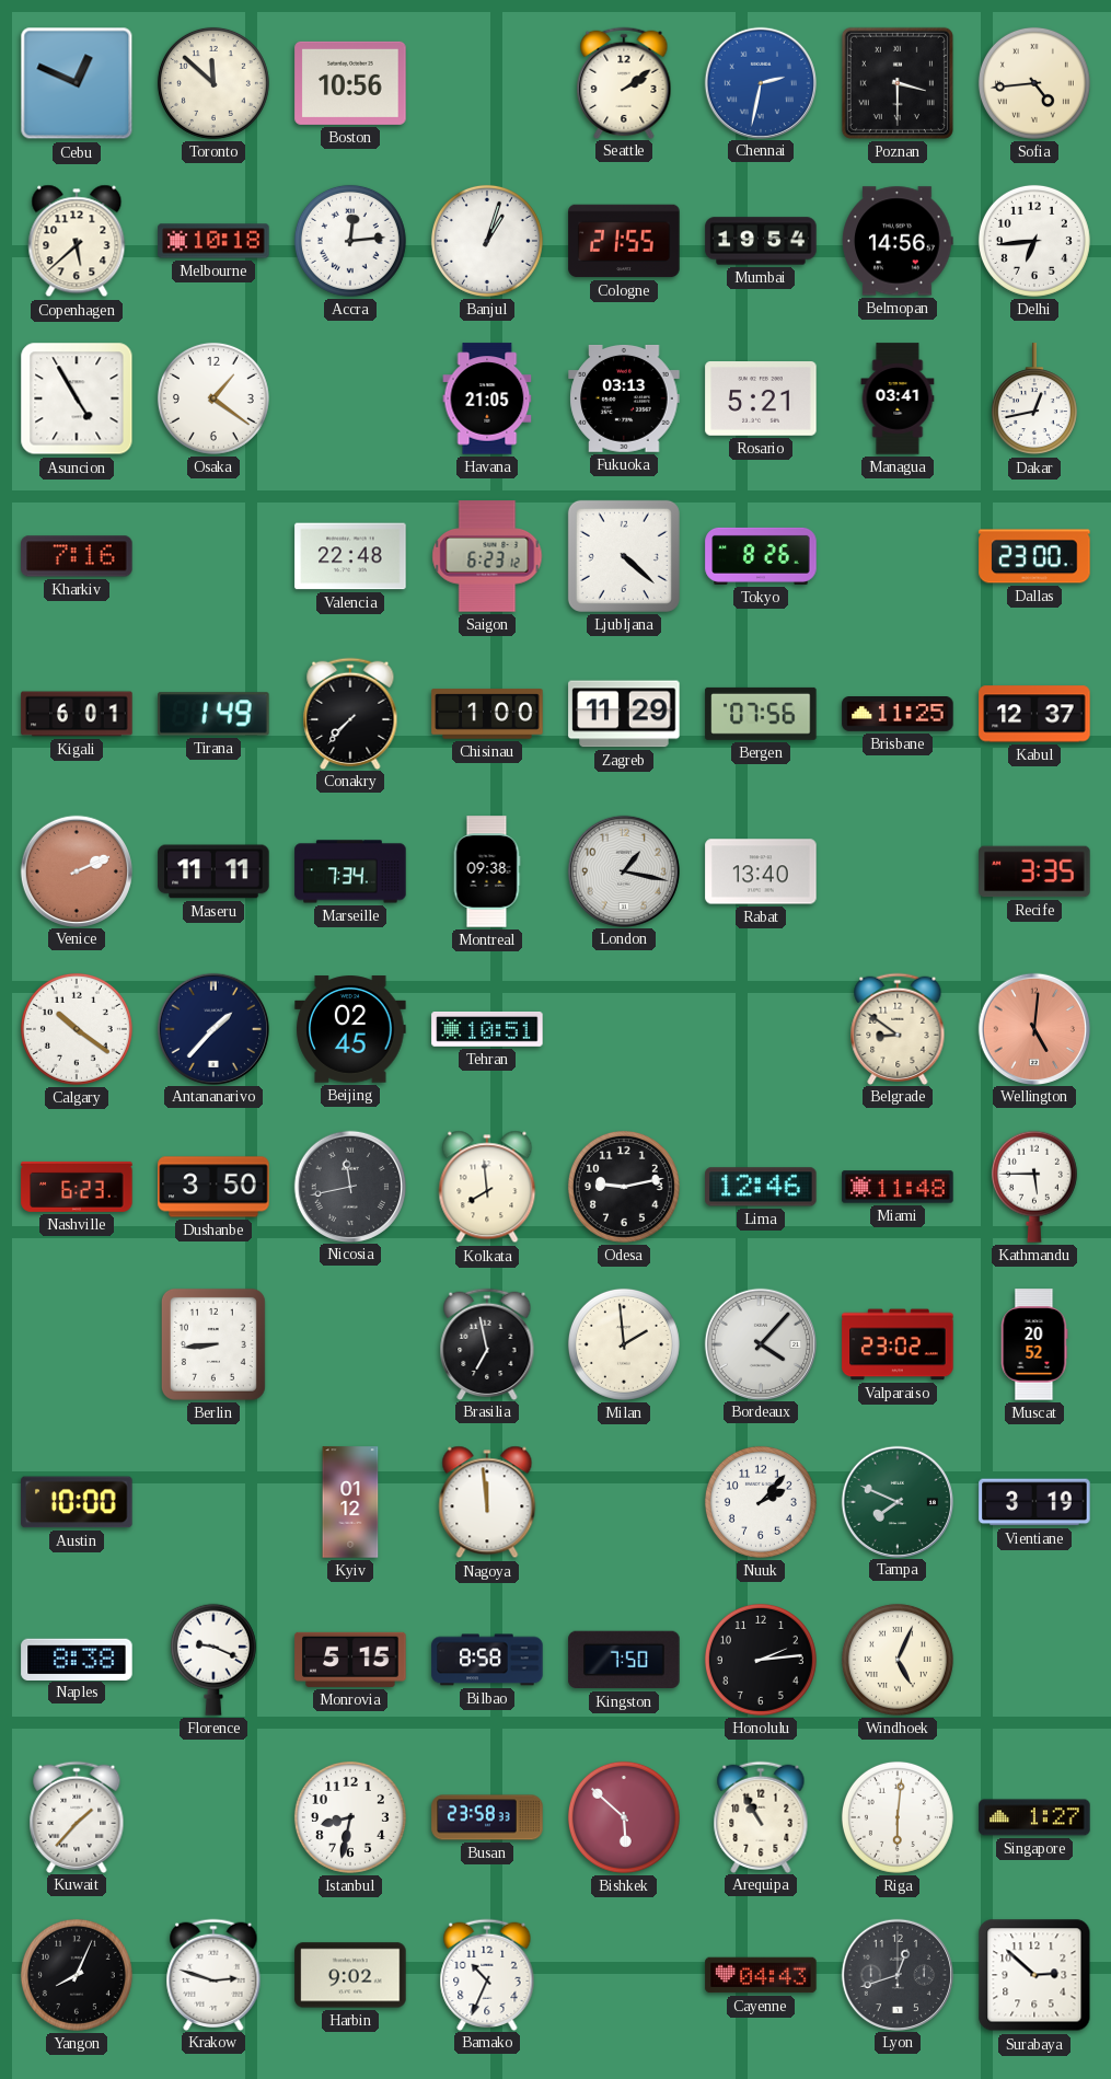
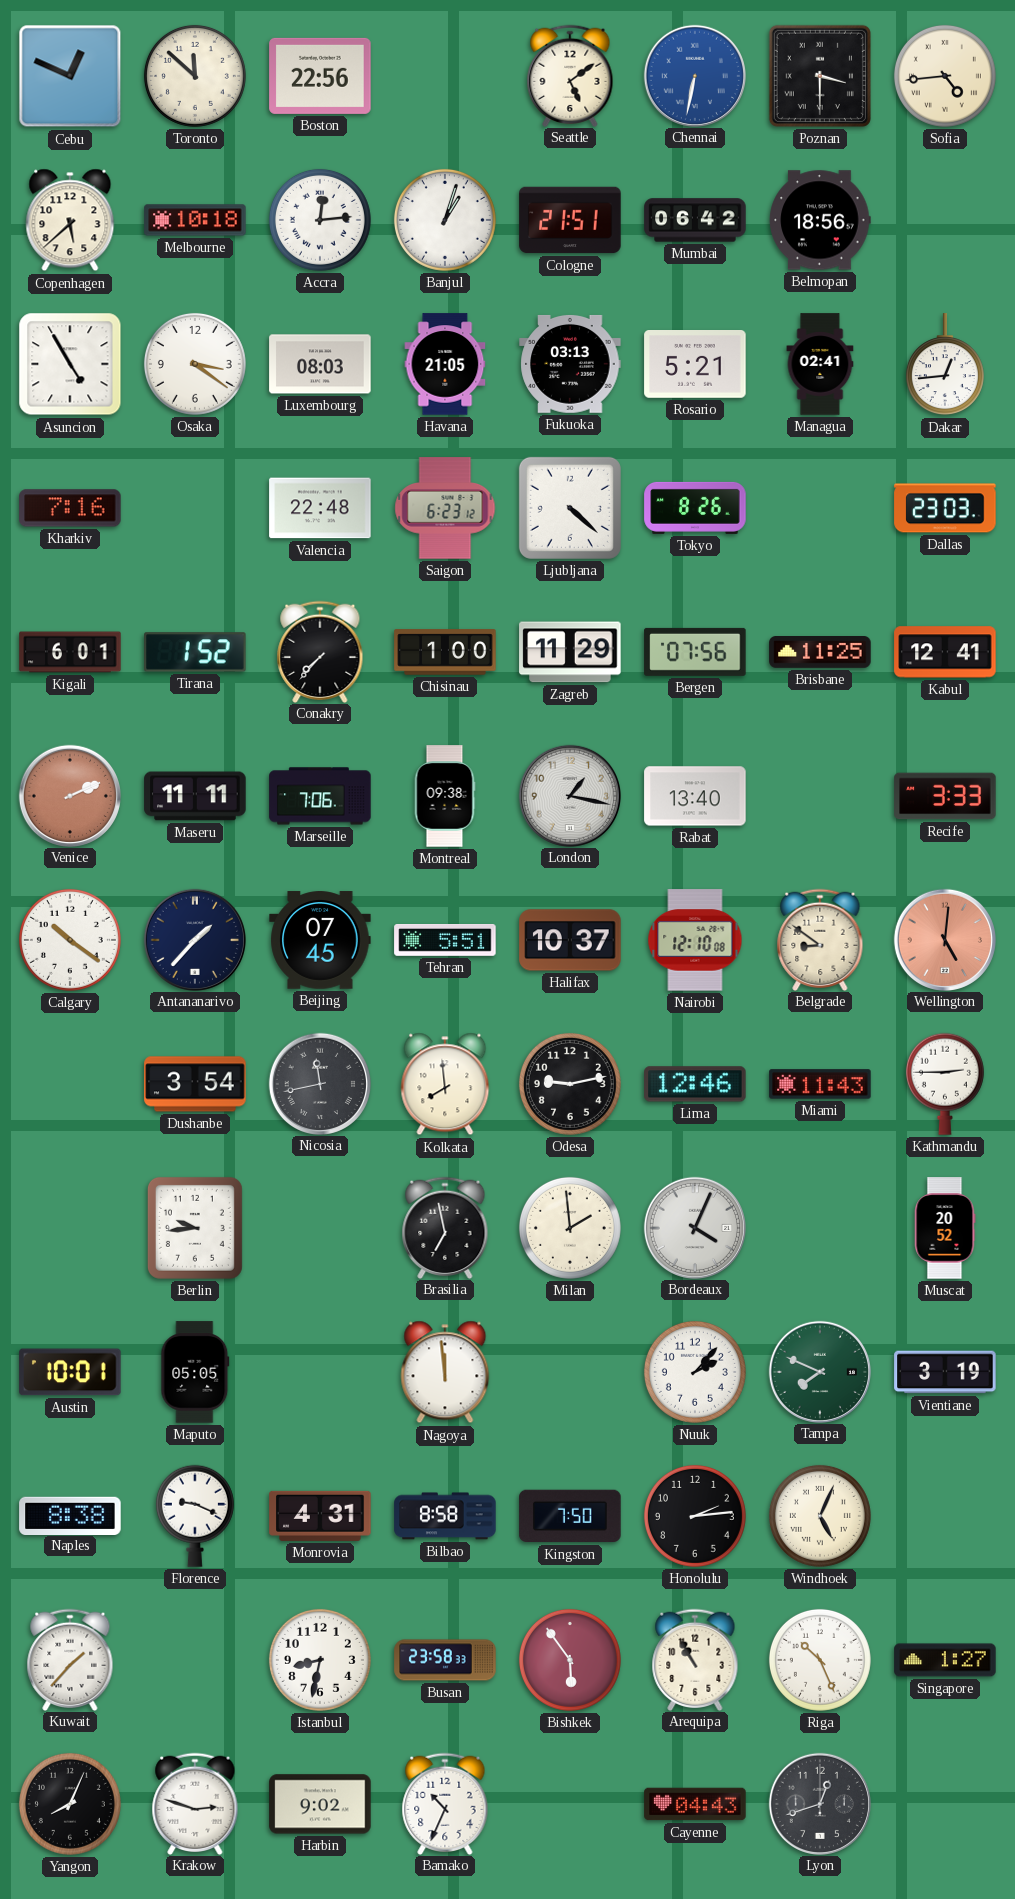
Boston: 10:56 -> 22:56 (320, 76)
Seattle: 2:09 -> 5:09 (570, 75)
Chennai: 2:32 -> 6:32 (694, 75)
Cologne: 21:55 -> 21:51 (570, 220)
Mumbai: 19:54 -> 06:42 (695, 220)
Belmopan: 14:56 -> 18:56 (820, 220)
Delhi: 6:44 -> none (1034, 241)
Osaka: 1:21 -> 3:21 (195, 364)
Luxembourg: none -> 08:03 (320, 364)
Managua: 03:41 -> 02:41 (820, 364)
Dakar: 12:43 -> 12:44 (945, 365)
Dallas: 23:00 -> 23:03 (945, 508)
Tirana: 1:49 -> 1:52 (195, 652)
Kabul: 12:37 -> 12:41 (945, 652)
Marseille: 7:34 -> 7:06 (320, 796)
Recife: 3:35 -> 3:33 (945, 796)
Beijing: 02:45 -> 07:45 (320, 940)
Tehran: 10:51 -> 5:51 (445, 941)
Halifax: none -> 10:37 (570, 940)
Nairobi: none -> 12:10 (695, 940)
Nashville: 6:23 -> none (77, 1187)
Dushanbe: 3:50 -> 3:54 (195, 1084)
Miami: 11:48 -> 11:43 (820, 1084)
Kathmandu: 5:45 -> 2:45 (945, 1084)
Berlin: 8:44 -> 9:44 (195, 1228)
Bordeaux: 4:07 -> 4:04 (694, 1227)
Valparaiso: 23:02 -> none (898, 1344)
Austin: 10:00 -> 10:01 (70, 1372)
Maputo: none -> 05:05 (195, 1372)
Kyiv: 01:12 -> none (350, 1502)
Monrovia: 5:15 -> 4:31 (320, 1516)
Bishkek: 5:52 -> 5:54 (570, 1660)
Riga: 6:01 -> 10:26 (820, 1660)
Surabaya: 2:52 -> none (1034, 1975)
